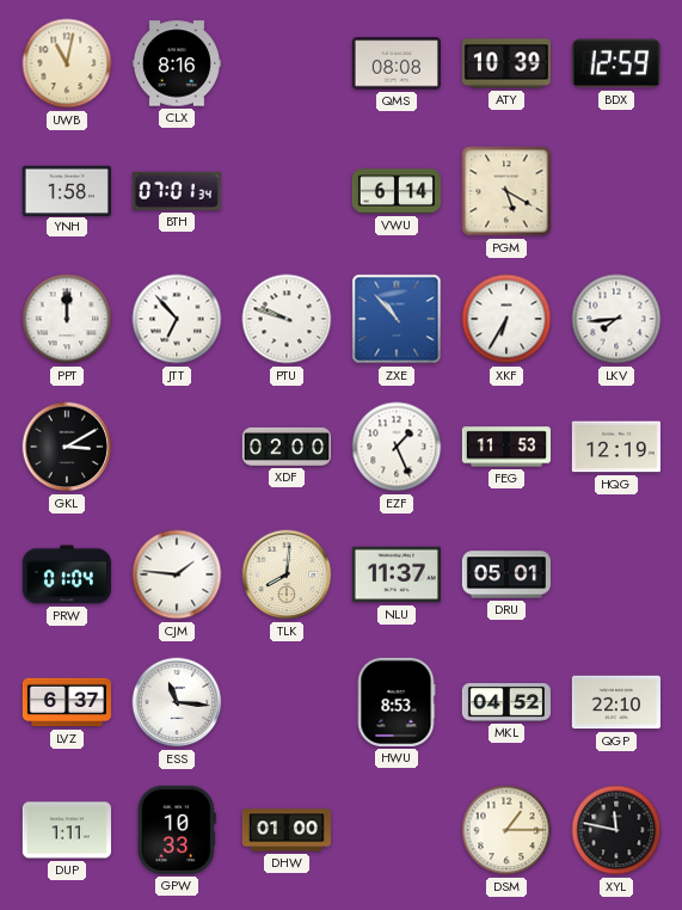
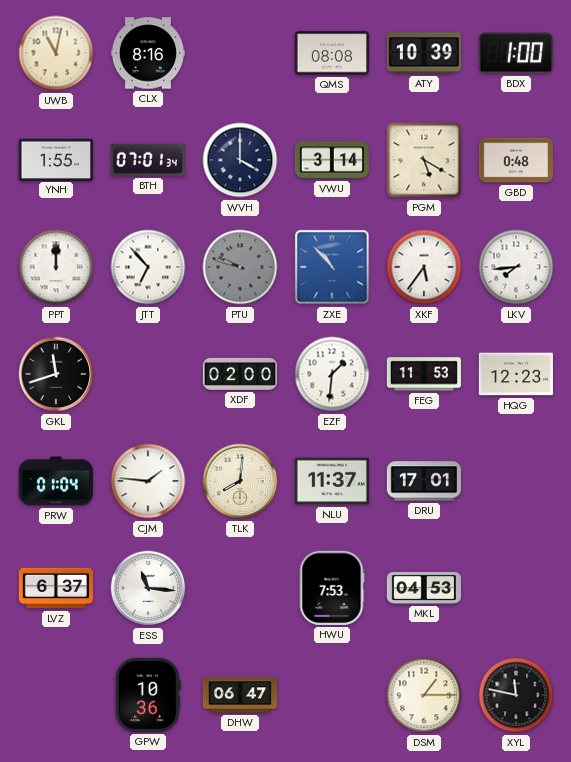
BDX: 12:59 -> 1:00 (516, 53)
YNH: 1:58 -> 1:55 (56, 159)
WVH: none -> 4:00 (240, 160)
VWU: 6:14 -> 3:14 (332, 160)
GBD: none -> 0:48 (516, 160)
PTU dial: white -> grey (240, 267)
XKF: 6:35 -> 5:36 (424, 267)
GKL: 3:10 -> 11:42 (56, 374)
EZF: 1:26 -> 1:31 (332, 374)
HQG: 12:19 -> 12:23 (516, 374)
DRU: 05:01 -> 17:01 (423, 481)
HWU: 8:53 -> 7:53 (332, 588)
MKL: 04:52 -> 04:53 (424, 589)
QGP: 22:10 -> none (616, 702)
DUP: 1:11 -> none (67, 830)
GPW: 10:33 -> 10:36 (148, 695)
DHW: 01:00 -> 06:47 (239, 695)
